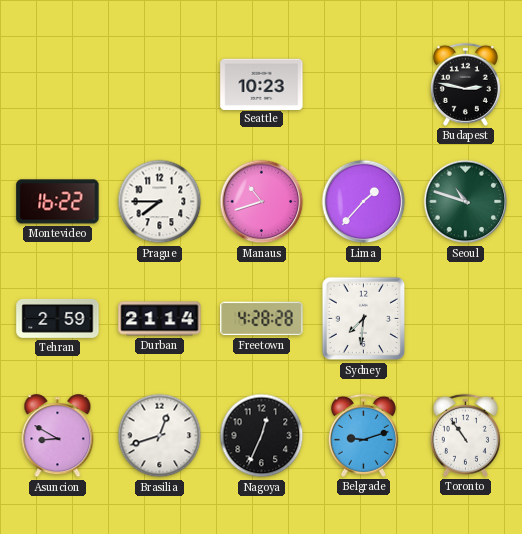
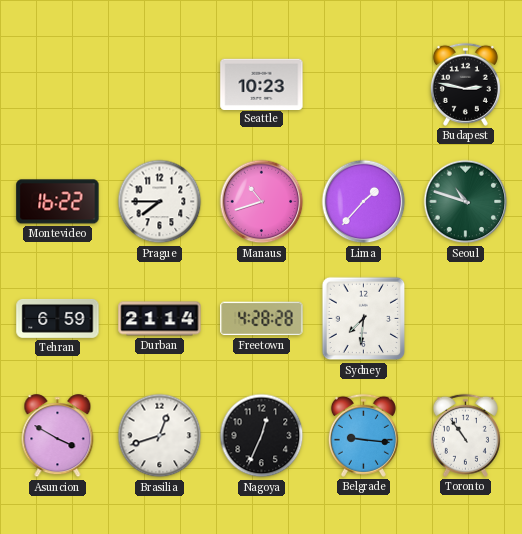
Tehran: 2:59 -> 6:59 (58, 318)
Asuncion: 8:50 -> 3:50 (58, 436)
Belgrade: 9:12 -> 9:16 (363, 435)
